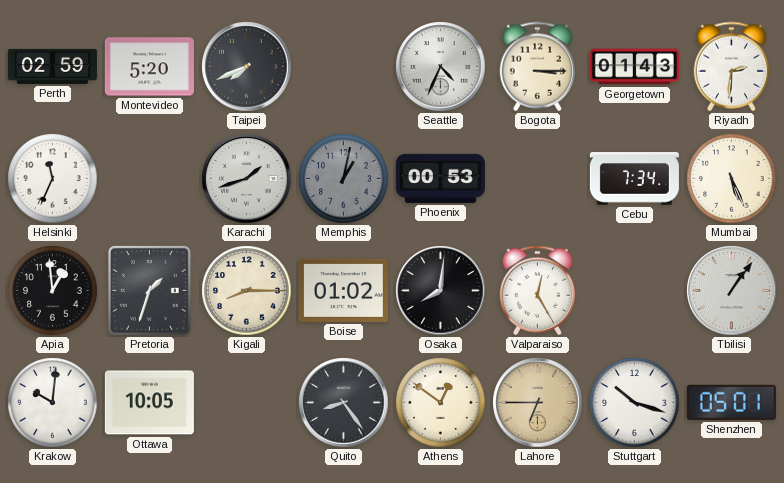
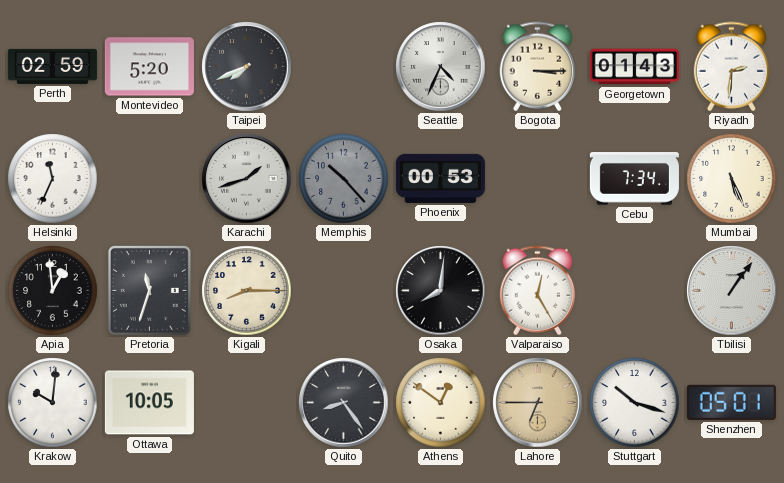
Memphis: 1:02 -> 10:23 (344, 179)
Pretoria: 1:33 -> 11:33 (149, 290)
Boise: 01:02 -> none (343, 290)
